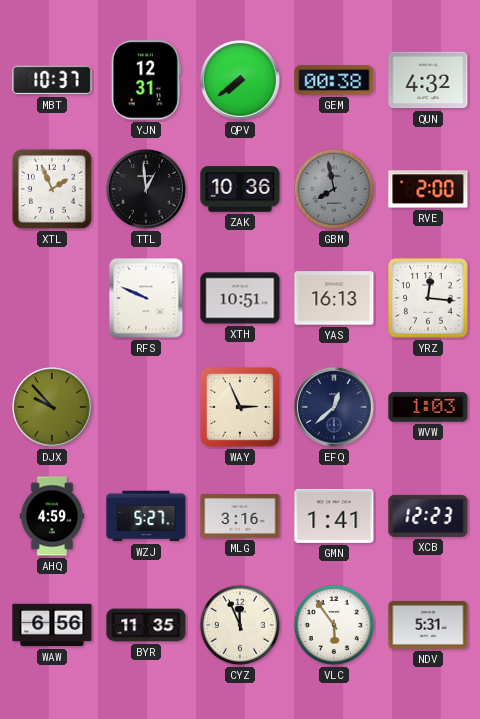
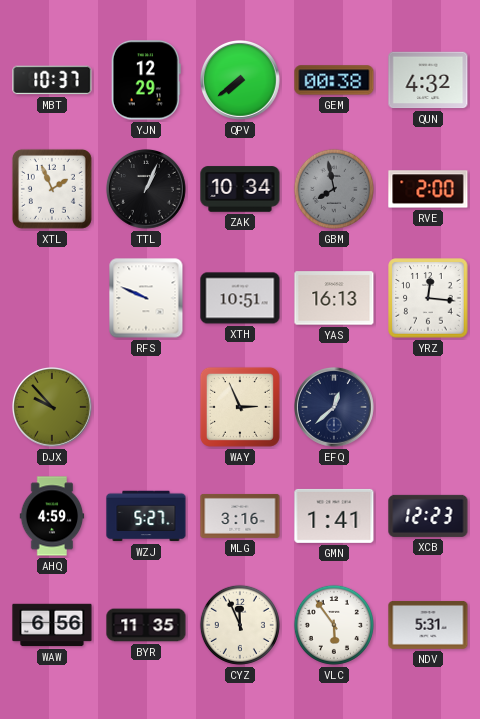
YJN: 12:31 -> 12:29 (146, 80)
TTL: 12:59 -> 1:04 (147, 190)
ZAK: 10:36 -> 10:34 (240, 189)
WVW: 1:03 -> none (428, 407)
